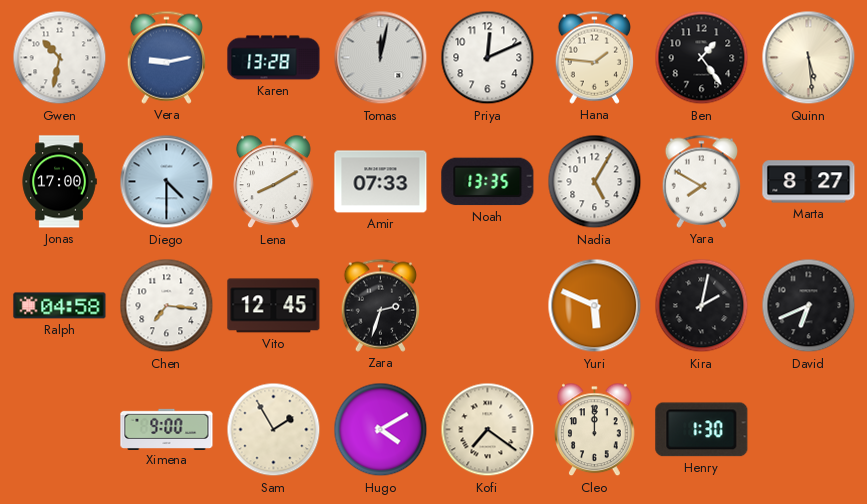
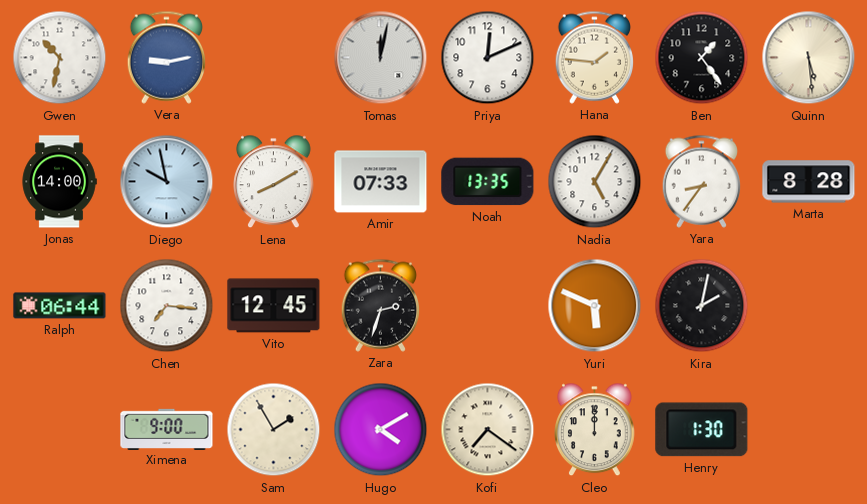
Karen: 13:28 -> none (274, 58)
Jonas: 17:00 -> 14:00 (59, 182)
Diego: 4:30 -> 9:58 (167, 182)
Yara: 7:50 -> 8:36 (701, 181)
Marta: 8:27 -> 8:28 (809, 182)
Ralph: 04:58 -> 06:44 (60, 306)
David: 6:41 -> none (809, 306)
